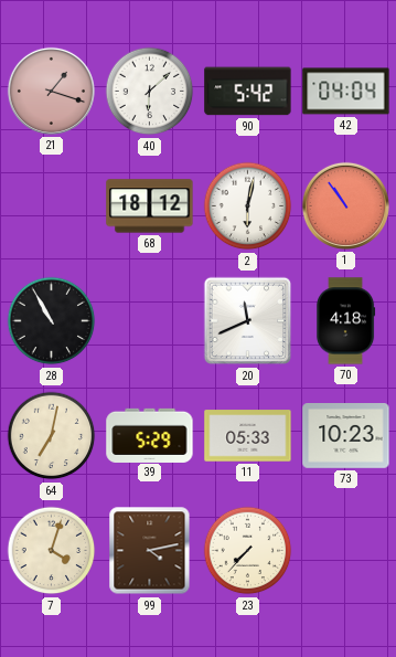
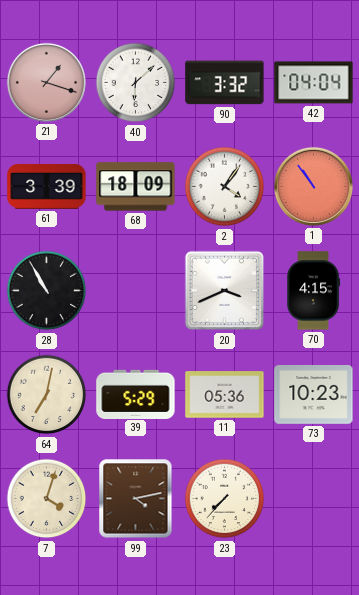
90: 5:42 -> 3:32 (225, 83)
61: none -> 3:39 (47, 186)
68: 18:12 -> 18:09 (136, 187)
2: 6:02 -> 4:06 (225, 187)
20: 11:41 -> 3:41 (225, 291)
70: 4:18 -> 4:15 (314, 291)
11: 05:33 -> 05:36 (225, 395)
